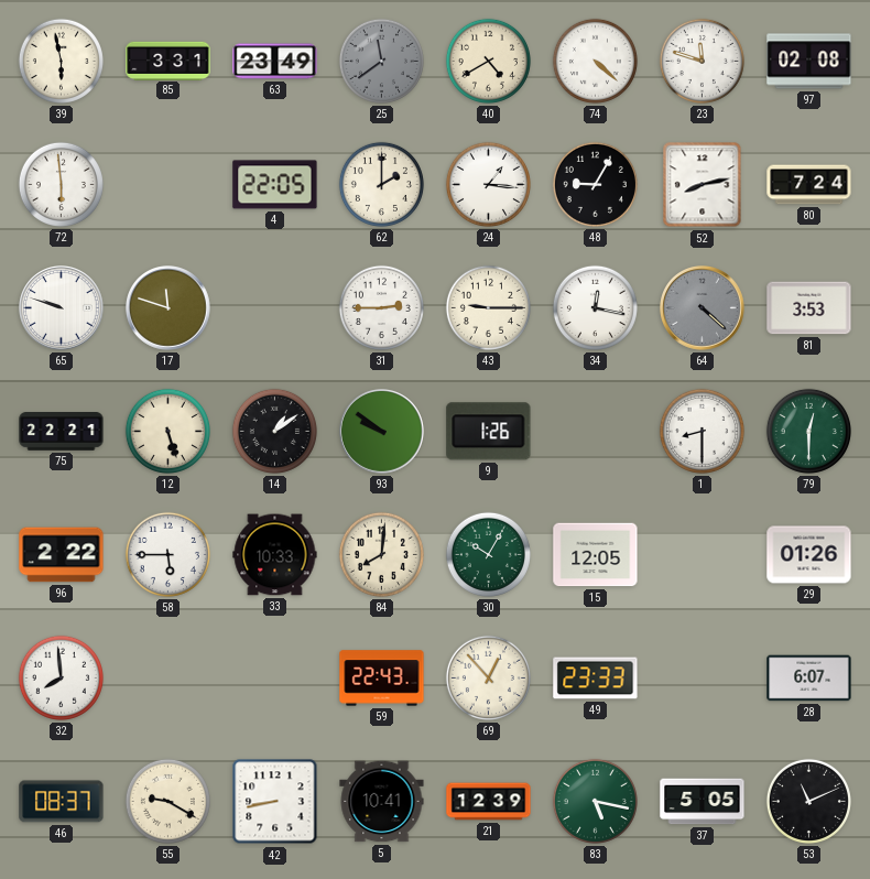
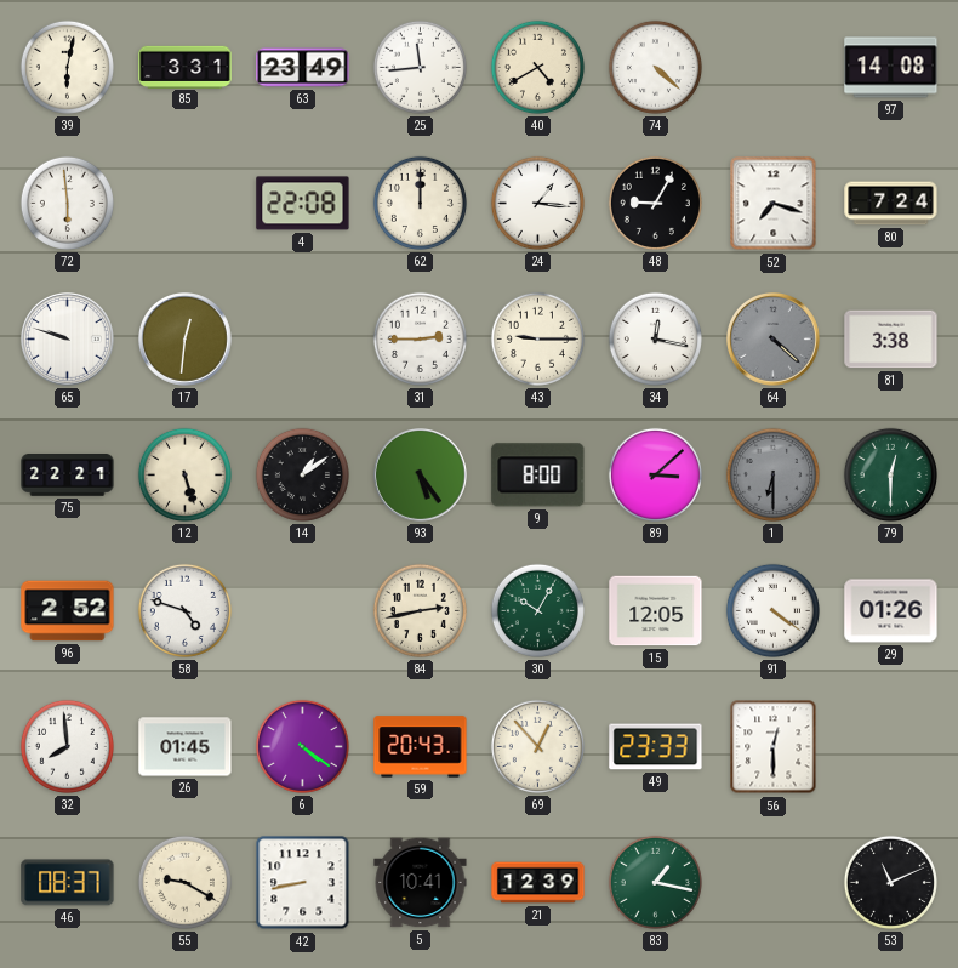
39: 5:58 -> 6:02 (67, 67)
25: 11:39 -> 11:44 (420, 67)
25 dial: grey -> white (420, 67)
23: 11:48 -> none (702, 61)
97: 02:08 -> 14:08 (891, 68)
4: 22:05 -> 22:08 (303, 204)
62: 2:00 -> 12:00 (420, 203)
52: 8:13 -> 7:18 (774, 204)
17: 11:48 -> 12:31 (186, 340)
81: 3:53 -> 3:38 (891, 340)
93: 9:51 -> 5:24 (421, 476)
9: 1:26 -> 8:00 (538, 476)
89: none -> 3:08 (655, 474)
1: 8:30 -> 6:30 (772, 474)
1 dial: white -> grey (772, 474)
96: 2:22 -> 2:52 (68, 611)
58: 5:45 -> 4:48 (184, 610)
33: 10:33 -> none (275, 555)
84: 8:01 -> 2:43 (420, 610)
91: none -> 4:21 (772, 610)
26: none -> 01:45 (186, 747)
6: none -> 4:21 (302, 746)
59: 22:43 -> 20:43 (421, 747)
56: none -> 12:30 (774, 747)
28: 6:07 -> none (809, 679)
83: 5:17 -> 1:17 (655, 882)
37: 5:05 -> none (703, 802)
